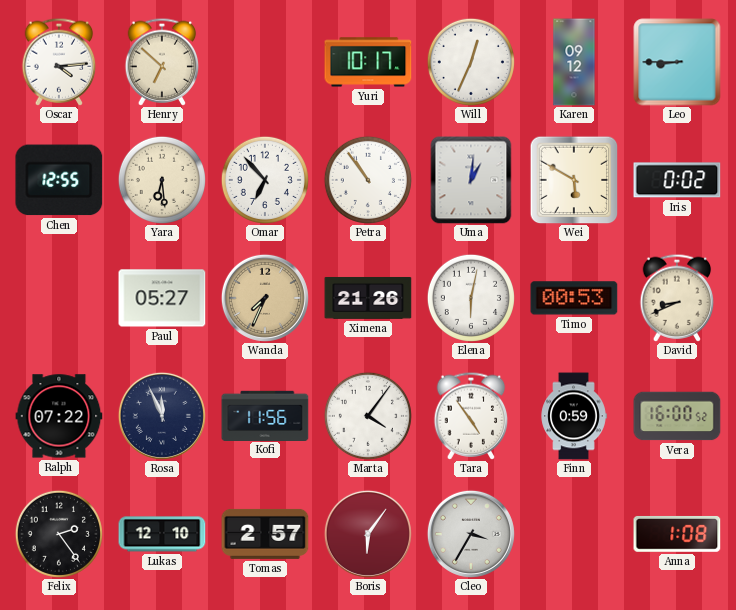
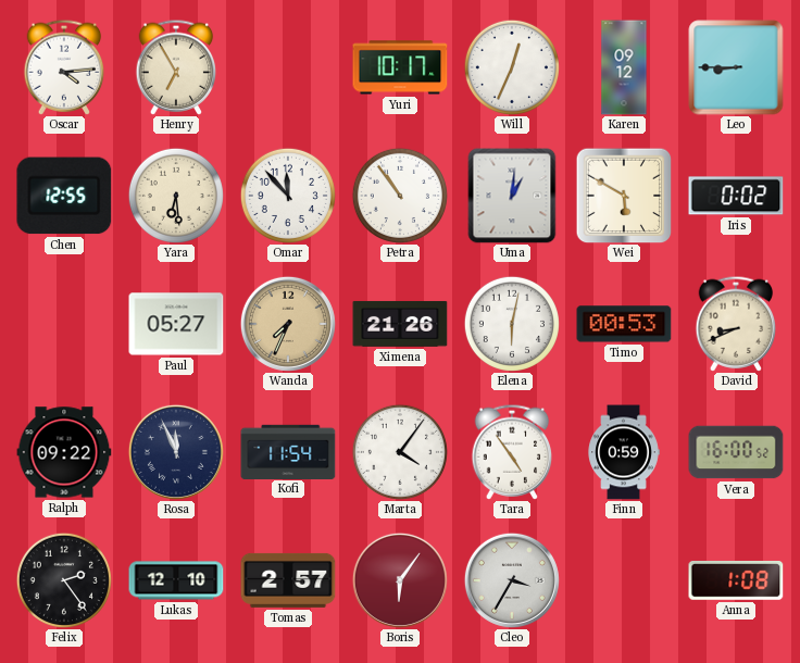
Henry: 6:52 -> 6:55 (176, 67)
Omar: 6:53 -> 11:53 (288, 196)
Ralph: 07:22 -> 09:22 (64, 452)
Kofi: 11:56 -> 11:54 (288, 451)
